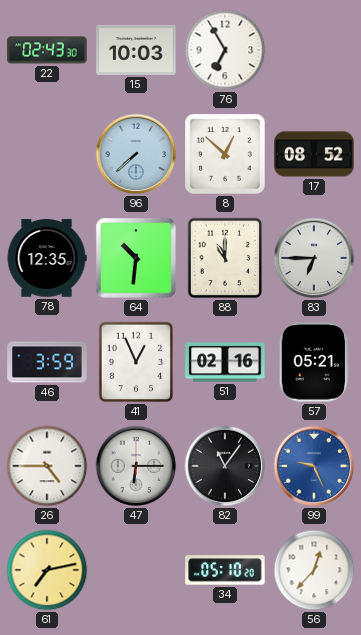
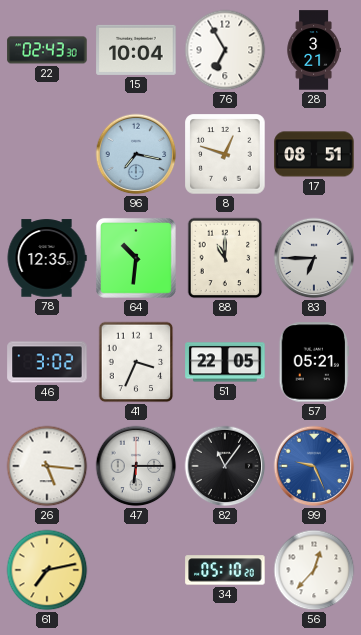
15: 10:03 -> 10:04 (136, 50)
28: none -> 3:21 (314, 50)
96: 7:38 -> 7:17 (136, 154)
8: 12:52 -> 12:48 (225, 154)
17: 08:52 -> 08:51 (314, 154)
46: 3:59 -> 3:02 (47, 362)
41: 12:56 -> 3:34 (136, 362)
51: 02:16 -> 22:05 (225, 362)
26: 4:45 -> 5:16 (47, 466)
